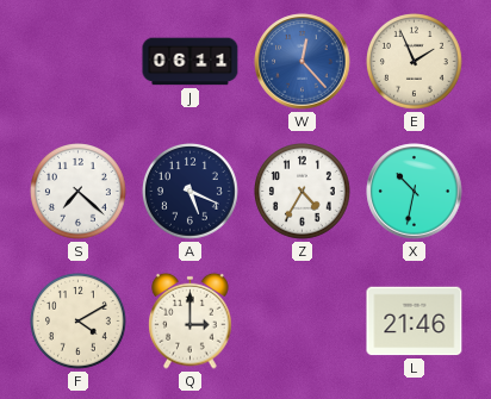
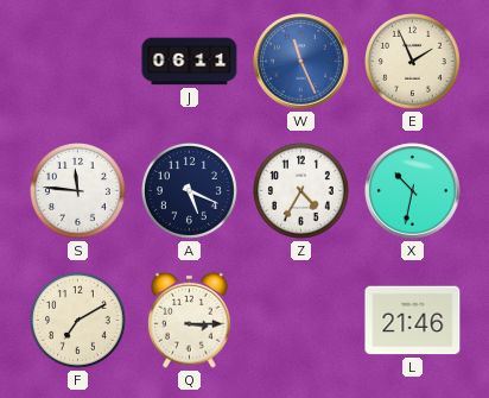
W: 12:23 -> 11:26 (301, 62)
S: 7:22 -> 11:46 (78, 191)
F: 4:10 -> 7:10 (78, 321)
Q: 3:00 -> 3:15 (190, 320)
